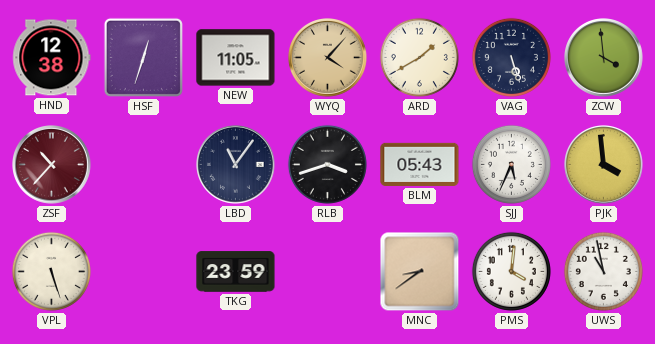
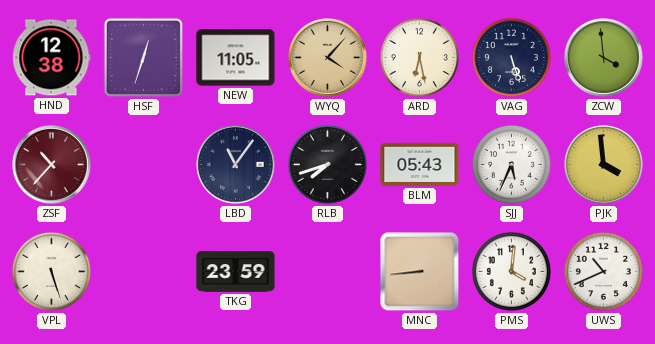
ARD: 1:40 -> 6:28 (419, 57)
RLB: 3:42 -> 7:42 (327, 164)
MNC: 8:39 -> 8:44 (420, 272)
UWS: 10:58 -> 10:41 (603, 271)
